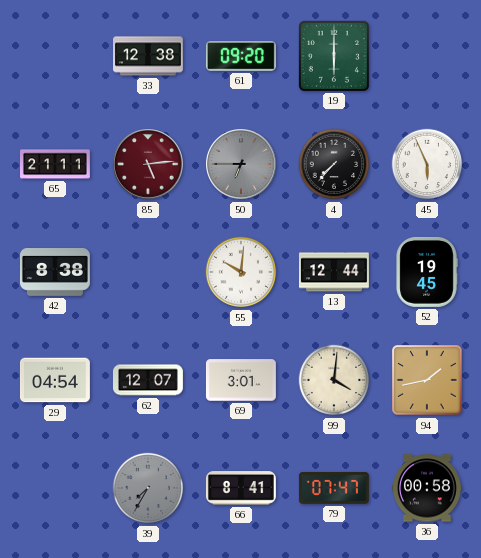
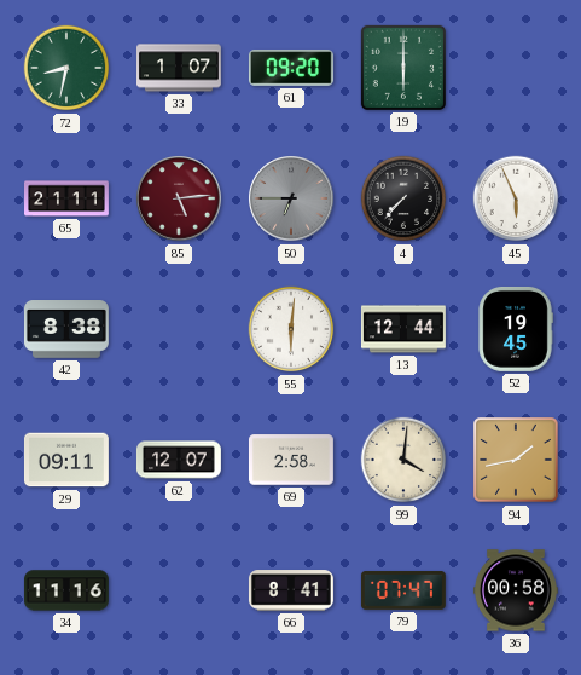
72: none -> 8:32 (66, 68)
33: 12:38 -> 1:07 (180, 68)
55: 10:01 -> 6:01 (291, 329)
29: 04:54 -> 09:11 (66, 460)
69: 3:01 -> 2:58 (291, 460)
34: none -> 11:16 (66, 590)
39: 7:35 -> none (148, 488)
